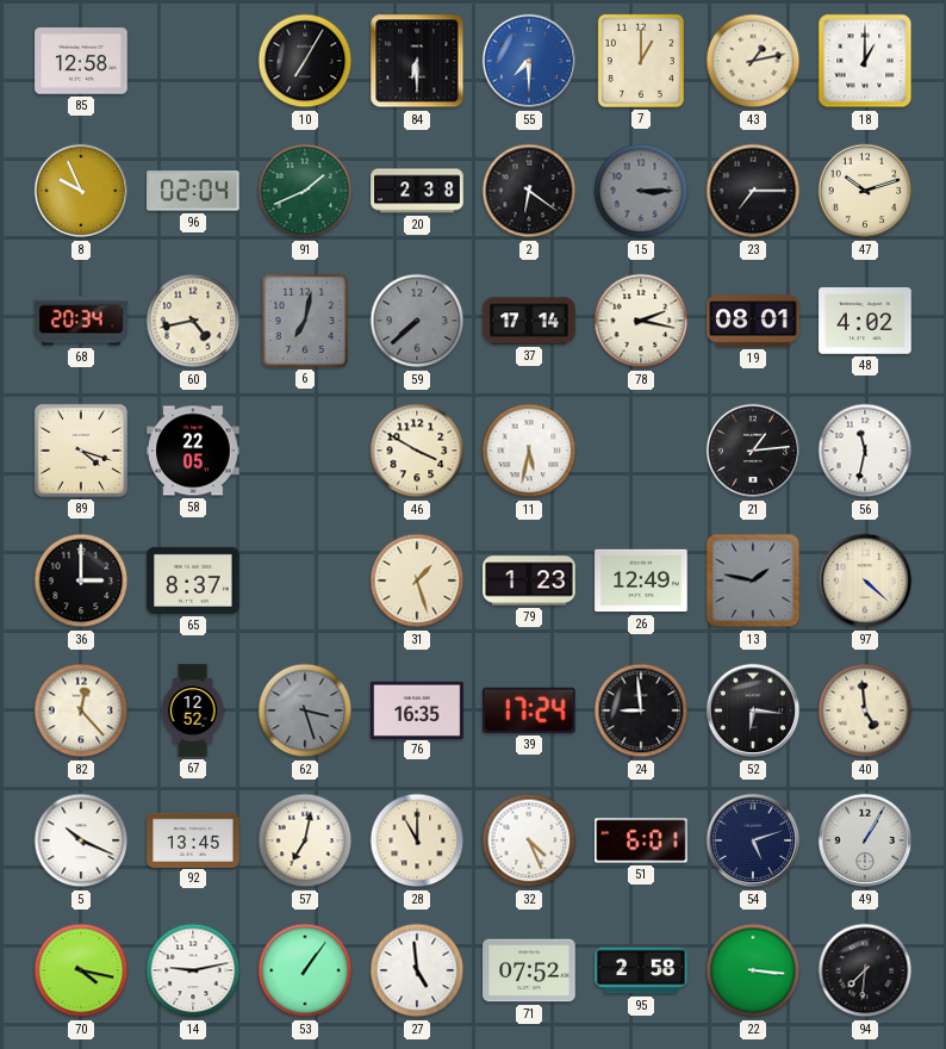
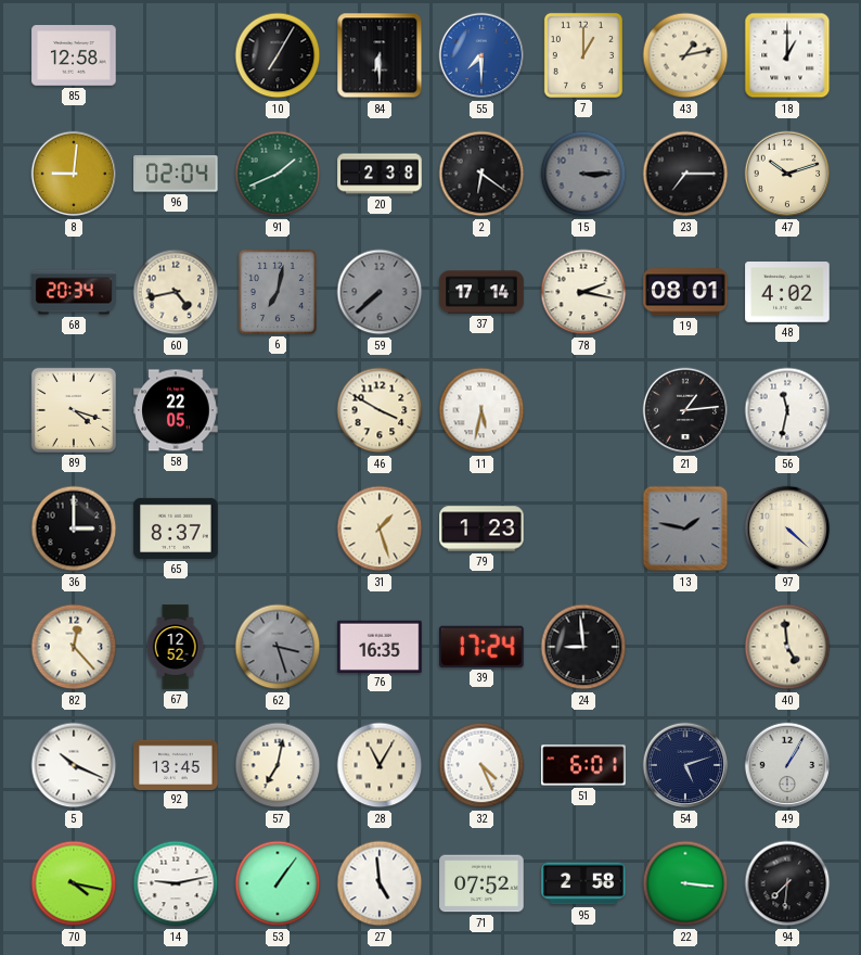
8: 9:56 -> 9:01 (74, 174)
26: 12:49 -> none (641, 581)
52: 6:16 -> none (753, 710)
28: 11:00 -> 11:05 (380, 765)
